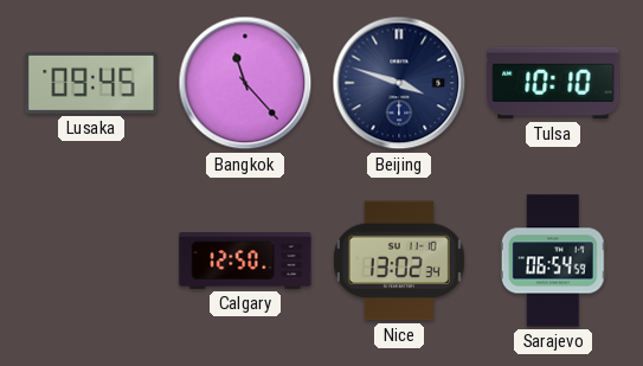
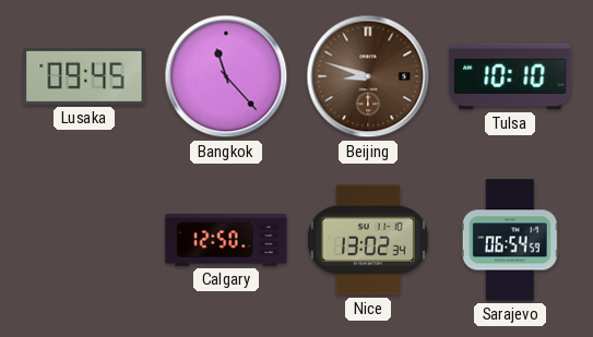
Beijing: 3:48 -> 8:48 (368, 76)
Beijing dial: navy -> brown (368, 76)
